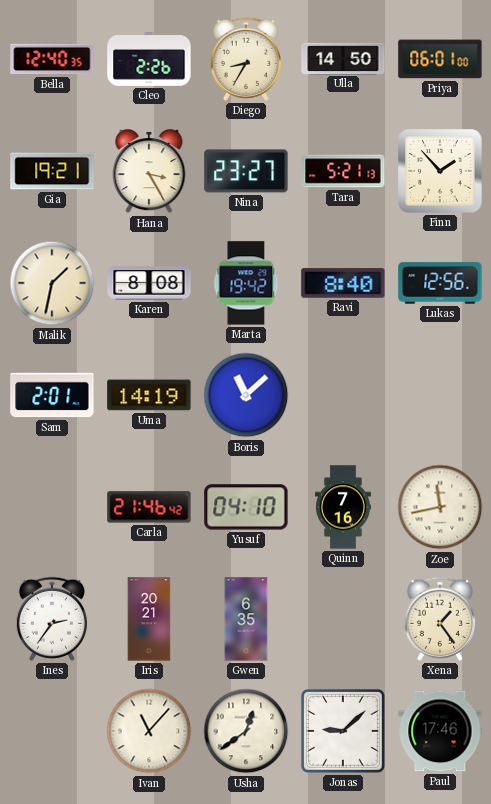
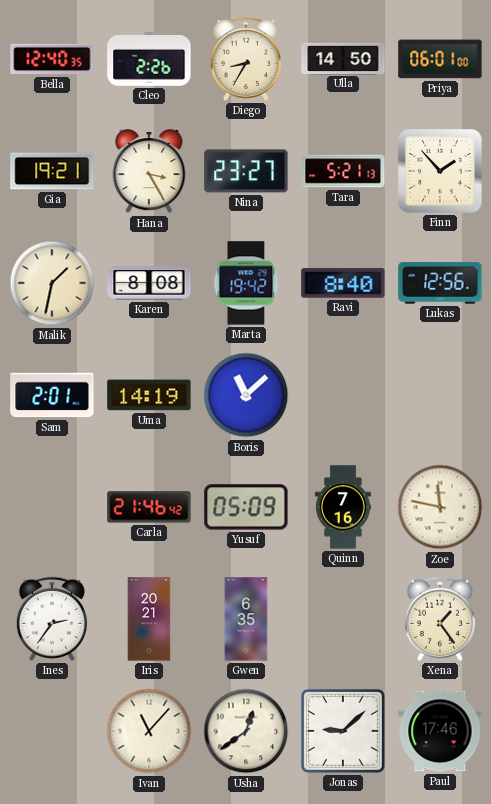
Yusuf: 04:10 -> 05:09 (246, 507)
Zoe: 11:43 -> 11:47 (440, 507)
